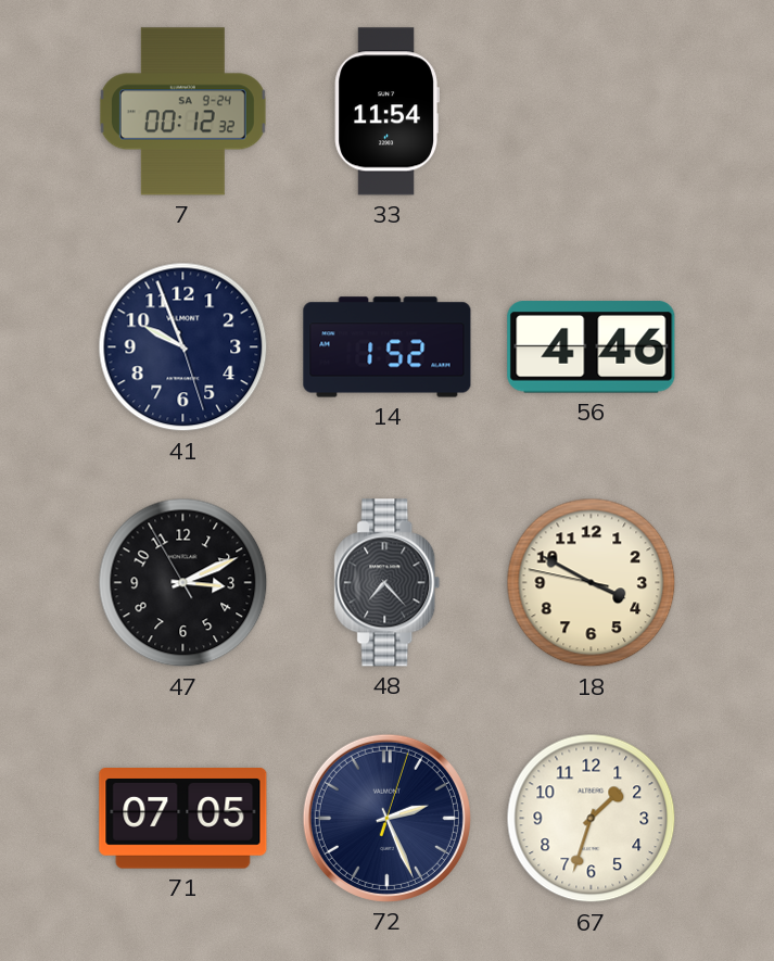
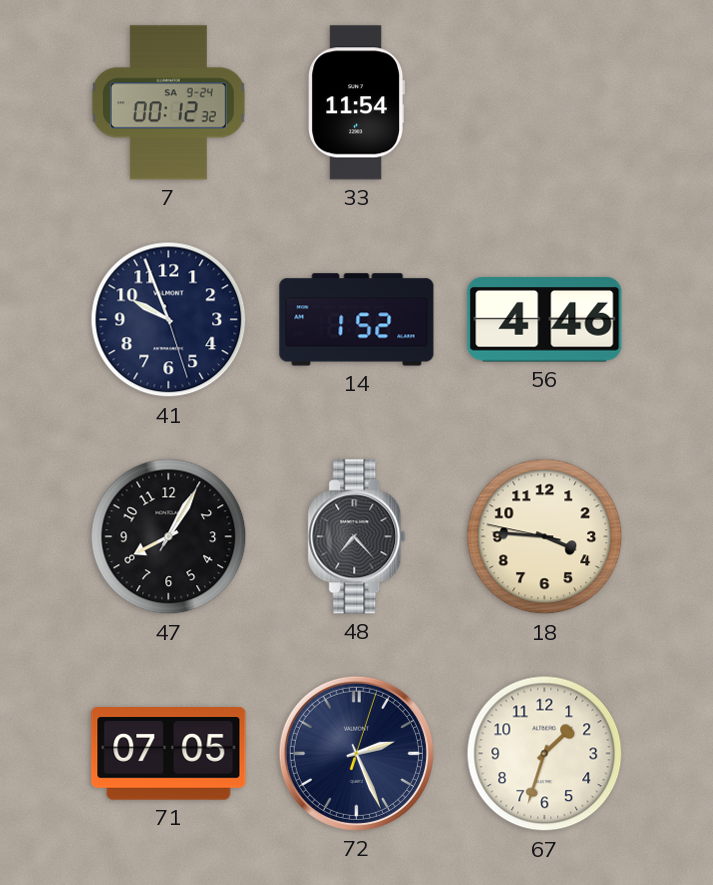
47: 3:10 -> 8:05 (169, 537)
18: 3:49 -> 3:45 (545, 537)
